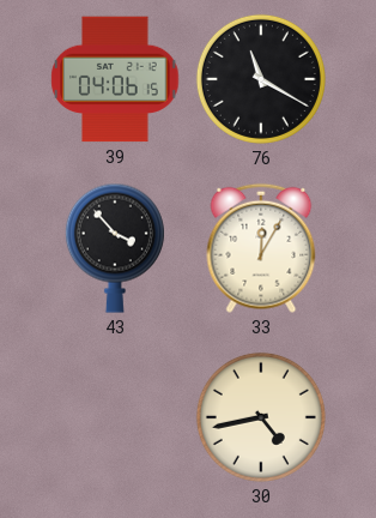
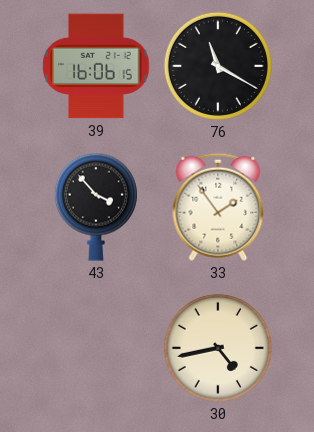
39: 04:06 -> 16:06 (96, 66)
33: 12:05 -> 1:54 (218, 207)
